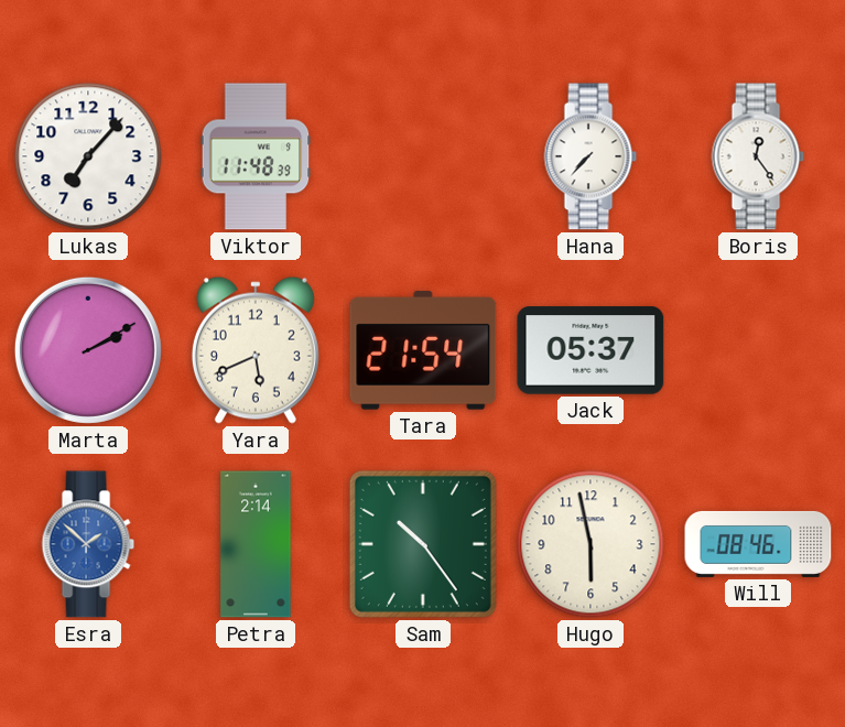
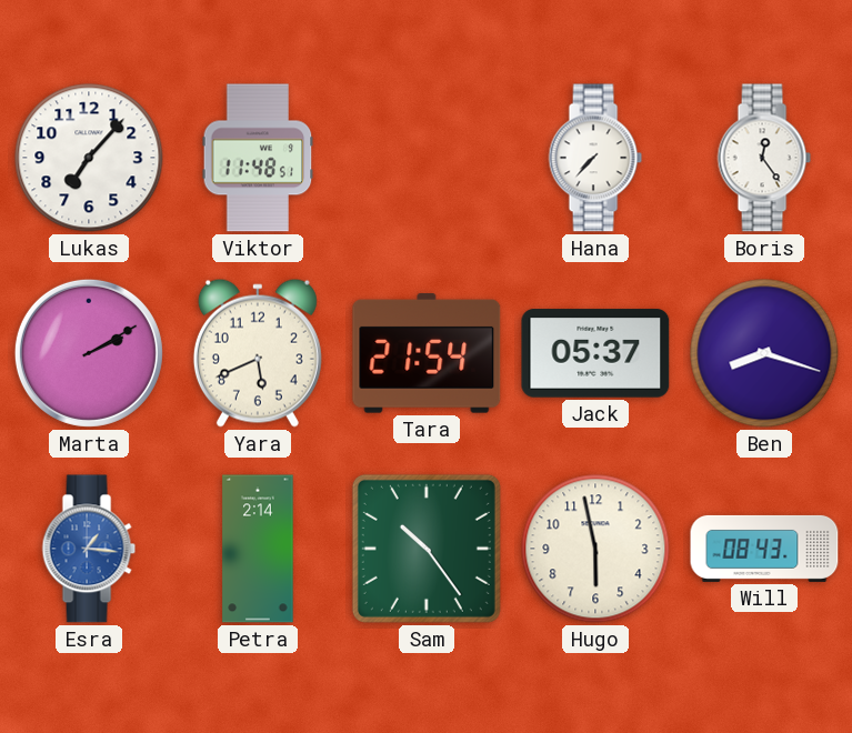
Viktor: 11:48:39 -> 11:48:51 (258, 158)
Ben: none -> 8:18 (764, 353)
Esra: 1:52 -> 1:16 (89, 549)
Will: 08:46 -> 08:43 (764, 549)
